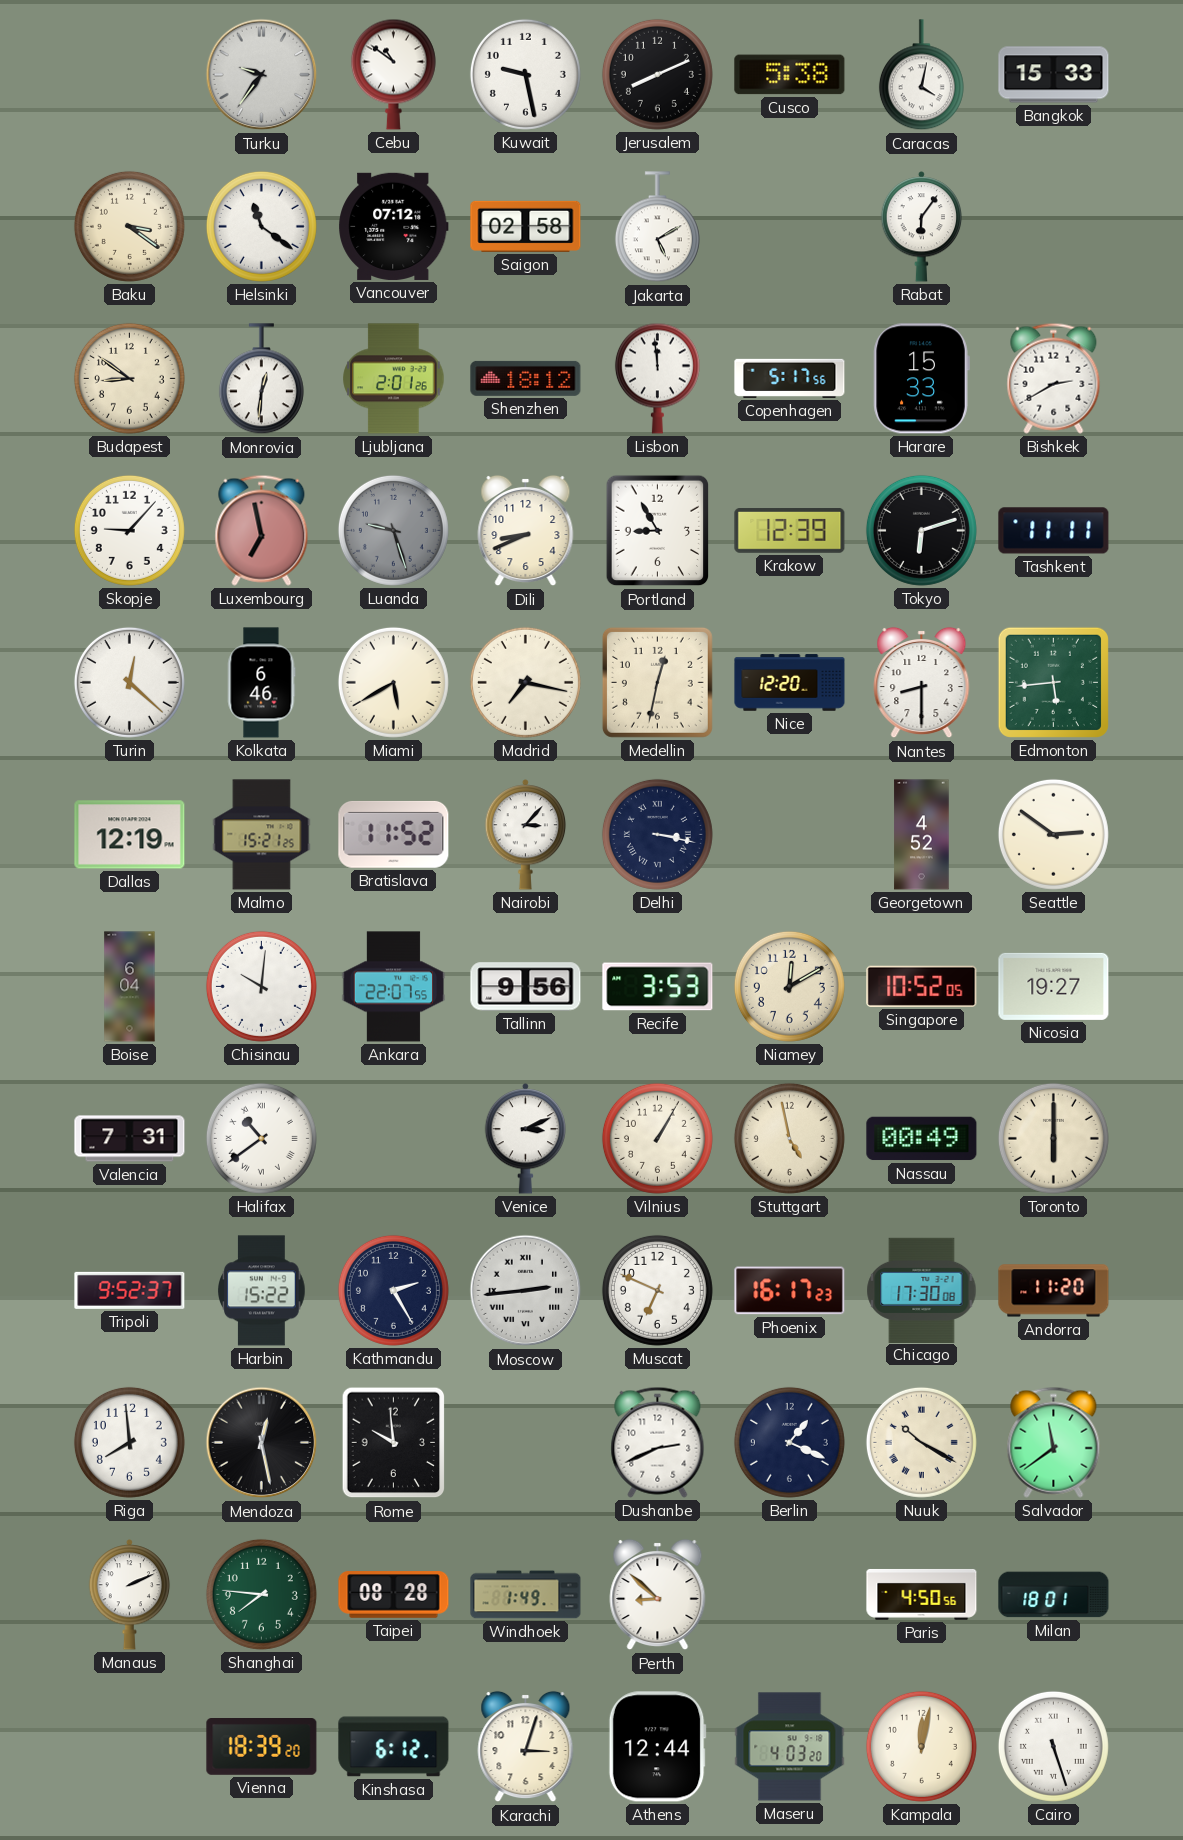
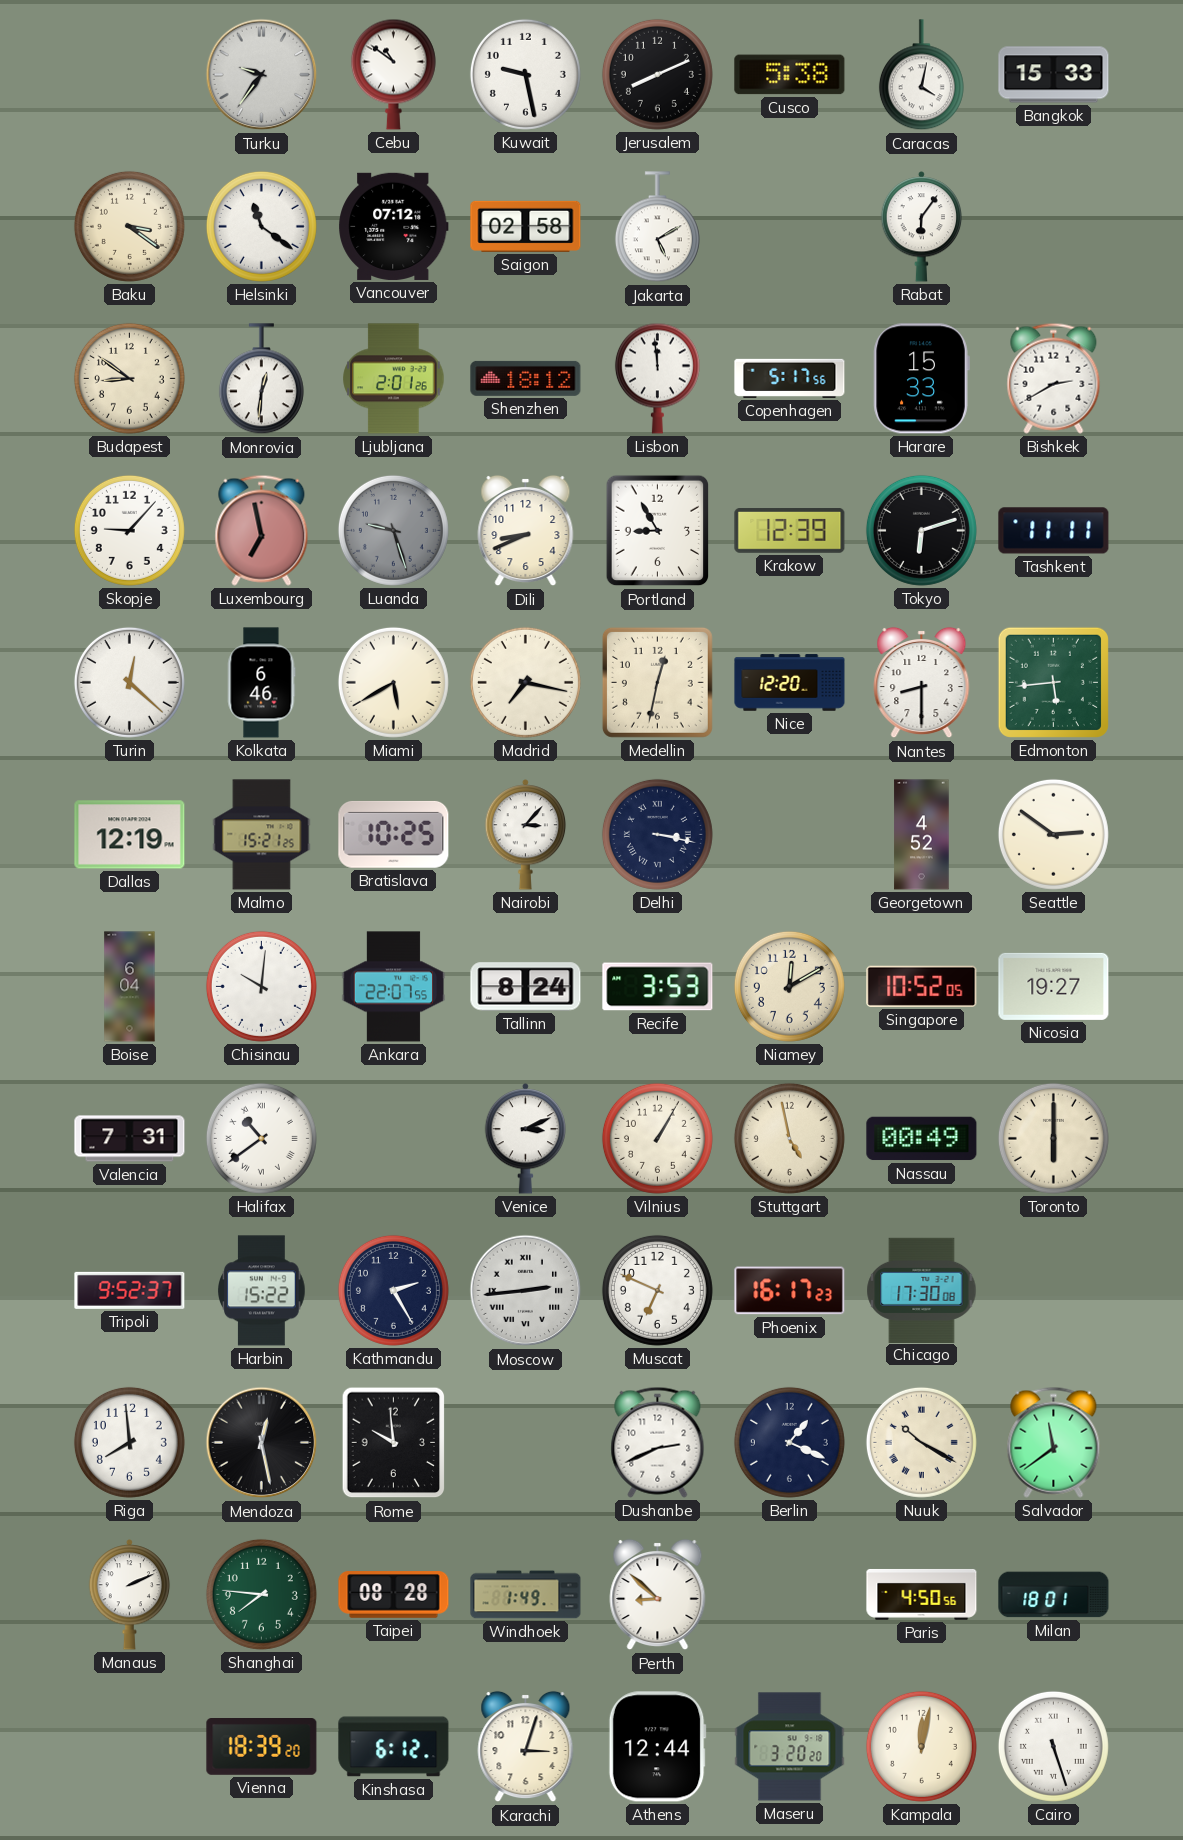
Bratislava: 11:52 -> 10:25 (394, 834)
Tallinn: 9:56 -> 8:24 (526, 987)
Andorra: 11:20 -> none (1054, 1291)
Maseru: 4:03 -> 3:20 (790, 1747)
